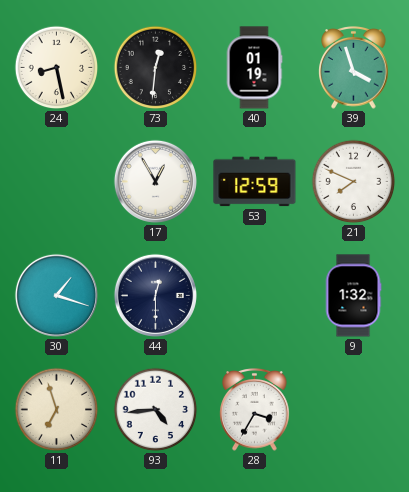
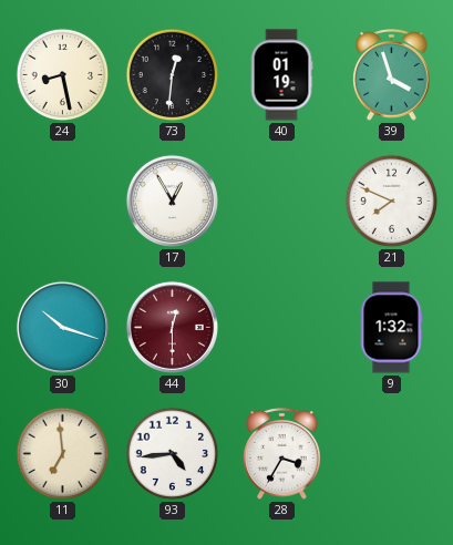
53: 12:59 -> none (255, 182)
30: 1:18 -> 10:18 (62, 327)
44 dial: navy -> burgundy (172, 327)
11: 6:57 -> 6:59 (63, 454)
